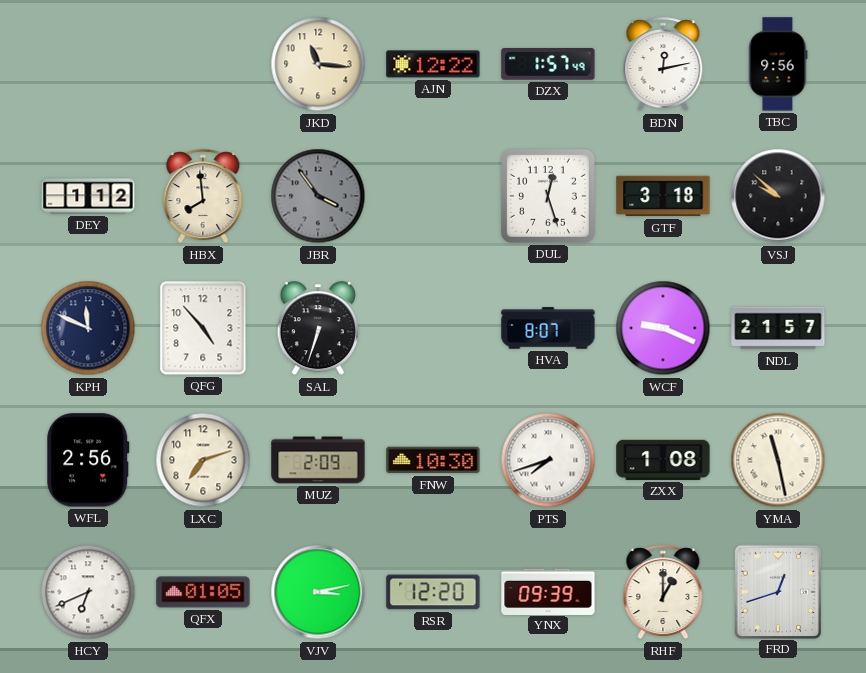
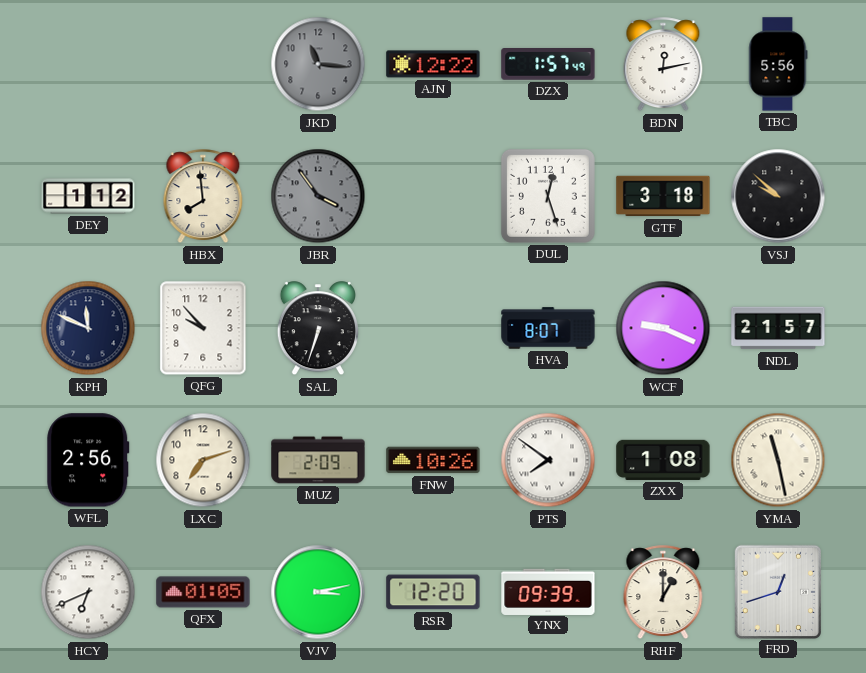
JKD dial: cream -> grey (318, 64)
TBC: 9:56 -> 5:56 (778, 64)
QFG: 4:53 -> 9:53 (203, 328)
FNW: 10:30 -> 10:26 (433, 460)
PTS: 7:42 -> 7:51 (548, 460)
